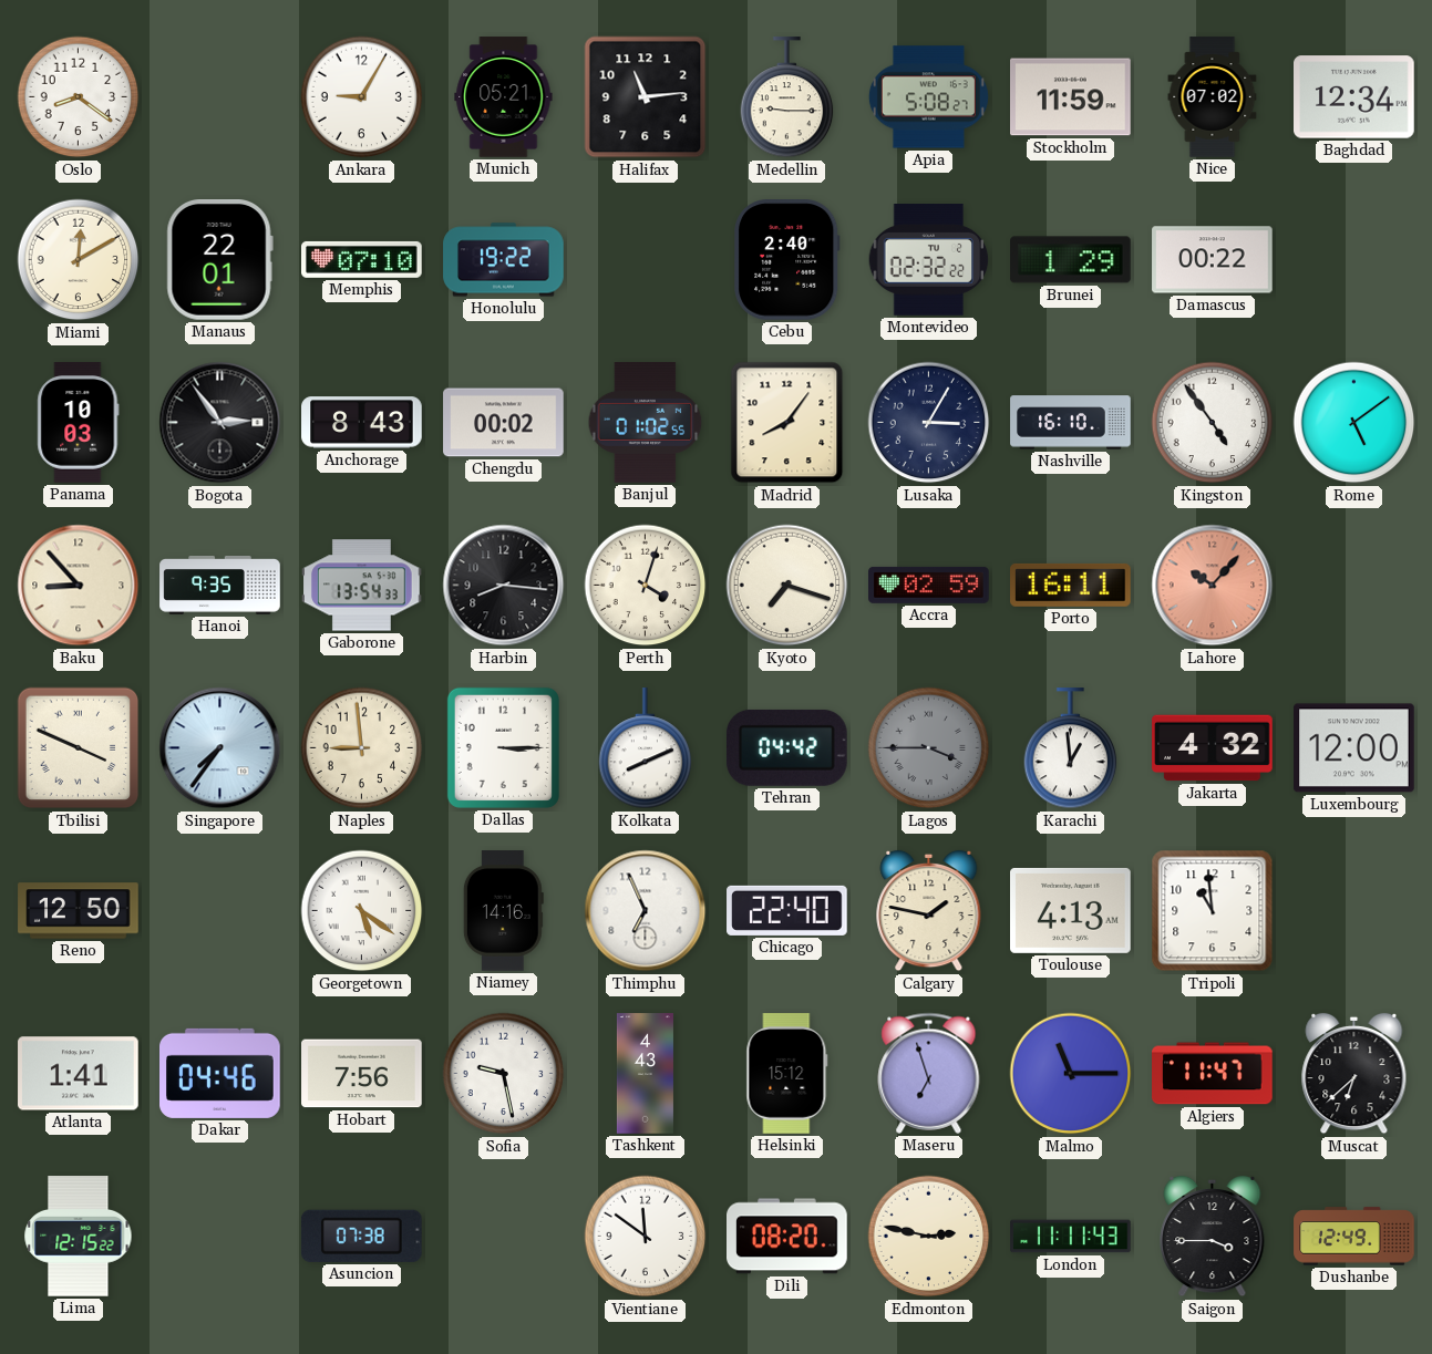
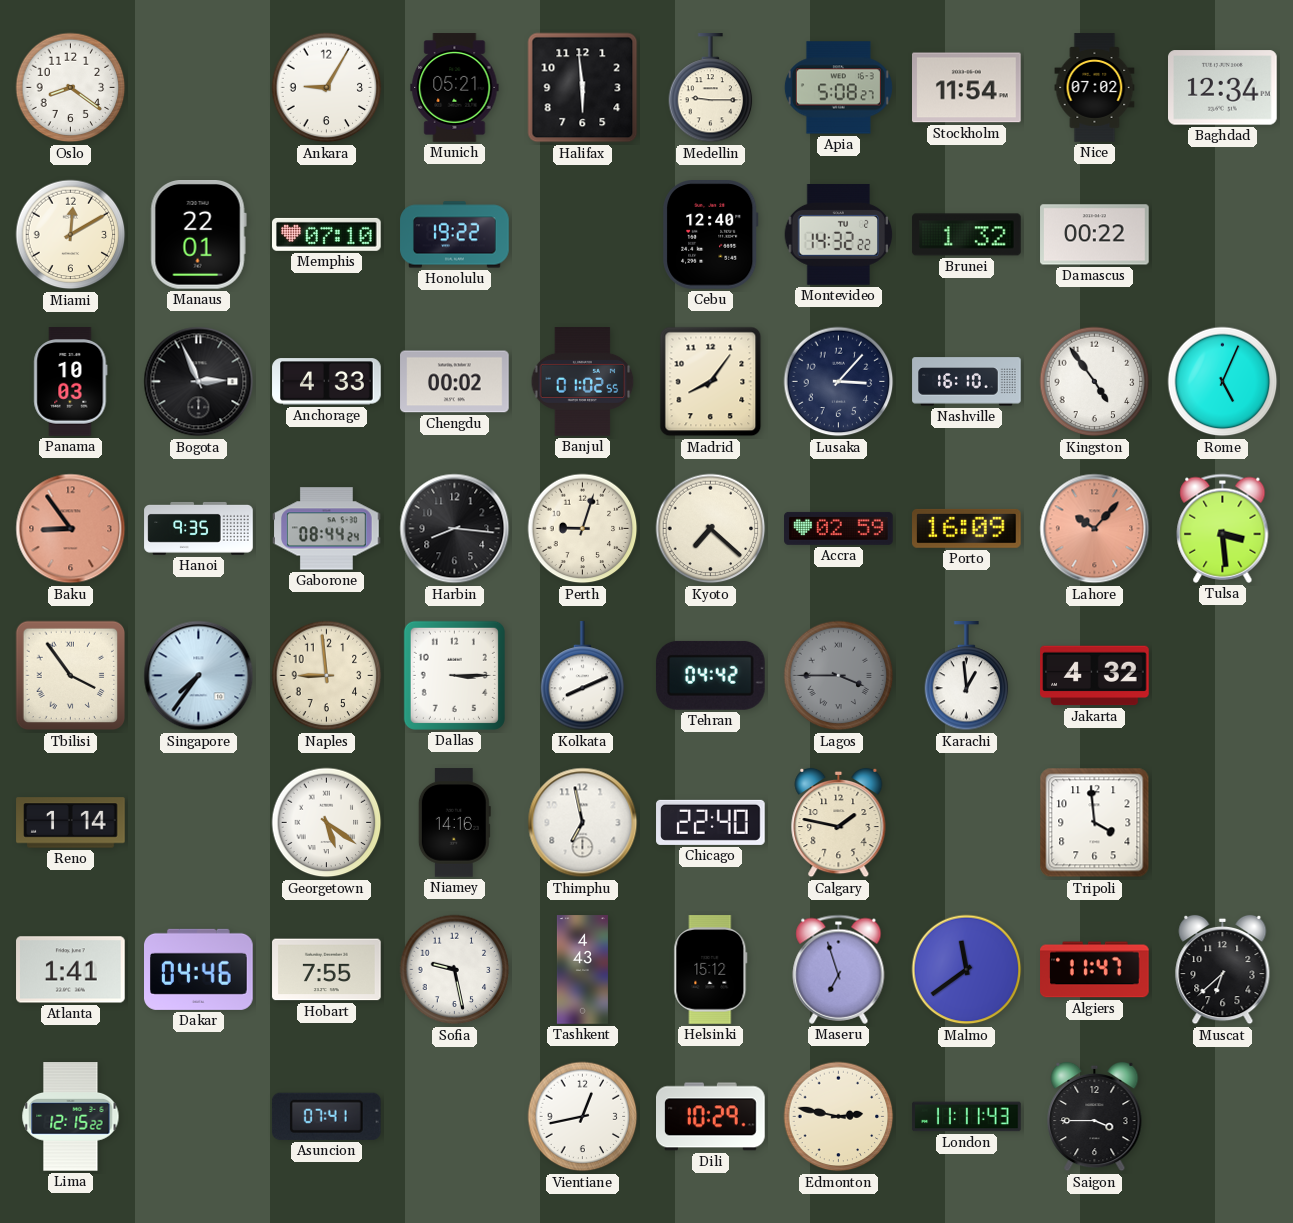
Halifax: 11:14 -> 5:59 (583, 88)
Stockholm: 11:59 -> 11:54 (967, 88)
Cebu: 2:40 -> 12:40 (711, 235)
Montevideo: 02:32 -> 14:32 (839, 235)
Brunei: 1:29 -> 1:32 (967, 235)
Bogota: 2:54 -> 2:56 (199, 382)
Anchorage: 8:43 -> 4:33 (327, 382)
Lusaka: 3:05 -> 3:07 (839, 382)
Rome: 5:09 -> 5:04 (1223, 382)
Baku: 8:53 -> 8:54 (71, 529)
Baku dial: cream -> salmon (71, 529)
Gaborone: 13:54 -> 08:44 (327, 529)
Perth: 4:03 -> 9:03 (583, 529)
Kyoto: 7:18 -> 7:22 (711, 529)
Porto: 16:11 -> 16:09 (967, 528)
Tulsa: none -> 3:29 (1223, 528)
Tbilisi: 3:49 -> 3:54 (71, 676)
Luxembourg: 12:00 -> none (1354, 748)
Reno: 12:50 -> 1:14 (71, 823)
Thimphu: 6:56 -> 6:58 (583, 823)
Toulouse: 4:13 -> none (1071, 910)
Tripoli: 10:59 -> 3:59 (1095, 823)
Hobart: 7:56 -> 7:55 (327, 970)
Malmo: 11:15 -> 11:39 (967, 970)
Asuncion: 07:38 -> 07:41 (326, 1116)
Vientiane: 11:51 -> 12:43 (583, 1117)
Dili: 08:20 -> 10:29 (711, 1117)
Dushanbe: 12:49 -> none (1354, 1237)
